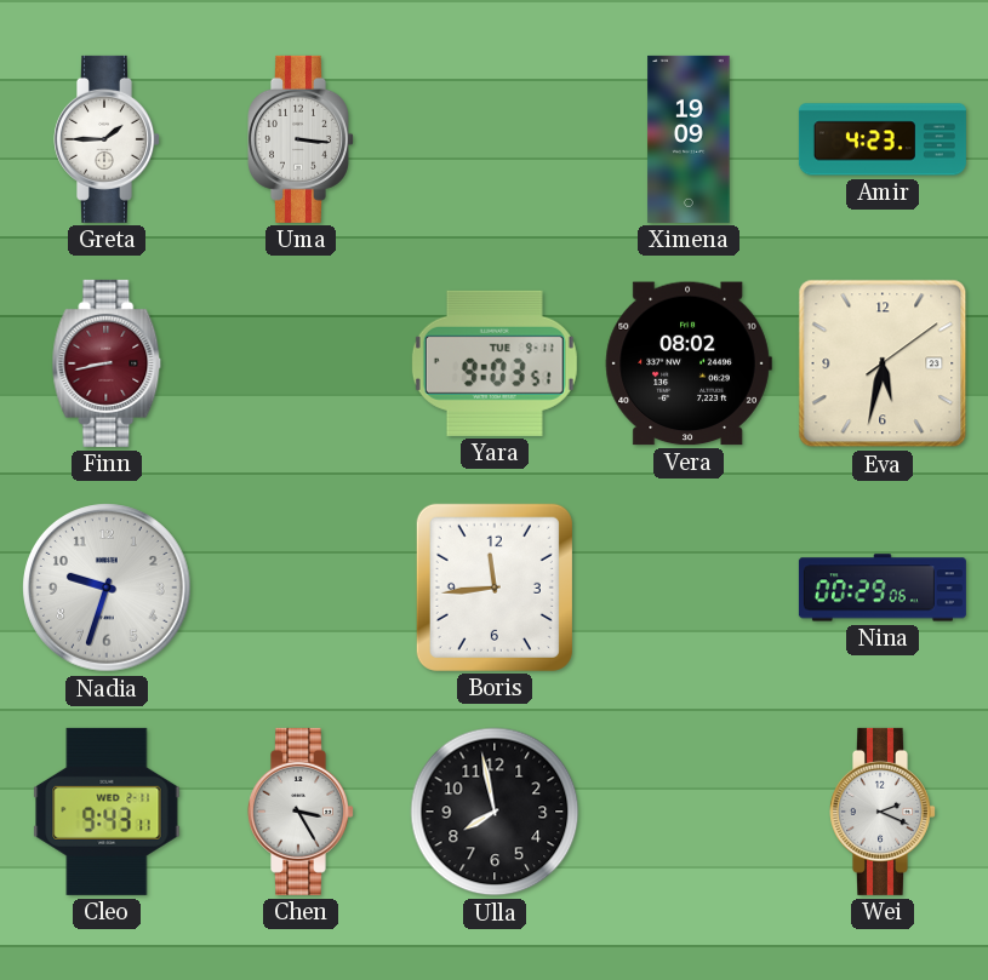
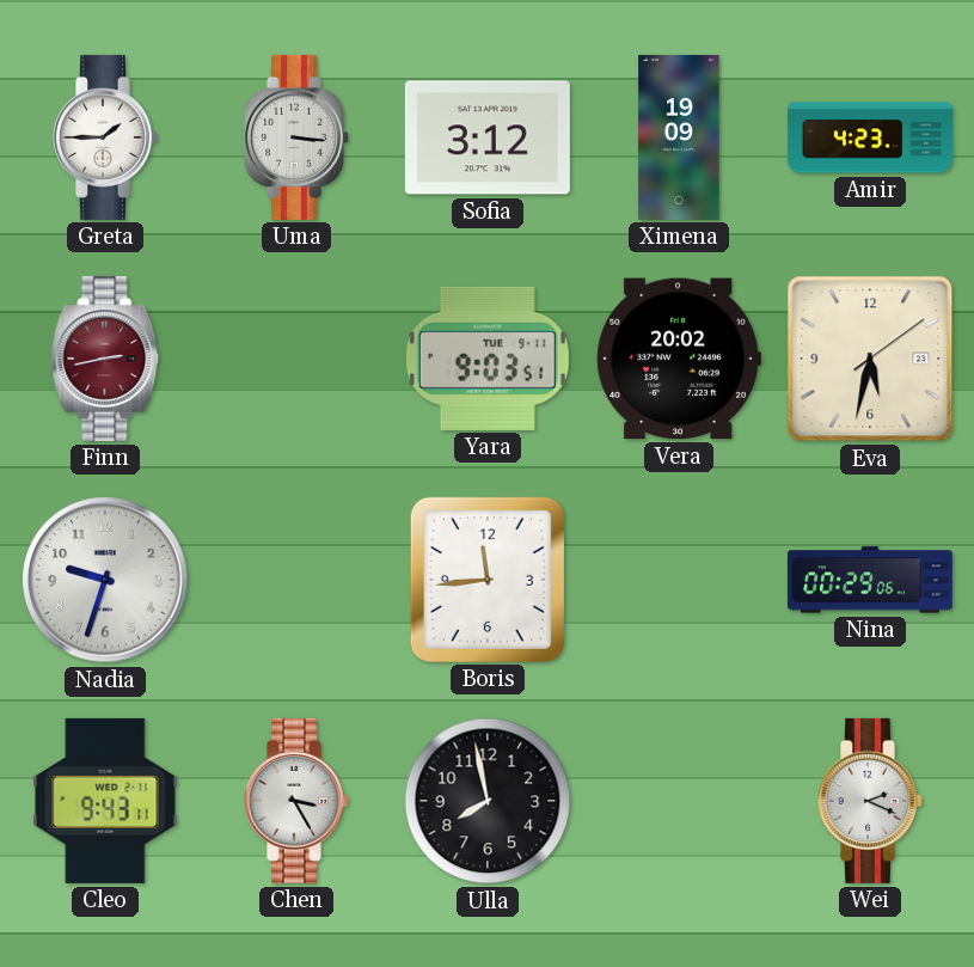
Sofia: none -> 3:12 (488, 137)
Finn: 8:43 -> 2:43 (105, 359)
Vera: 08:02 -> 20:02 (679, 359)
